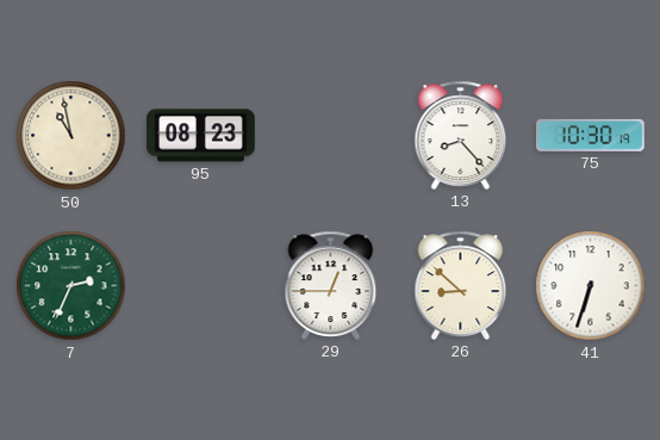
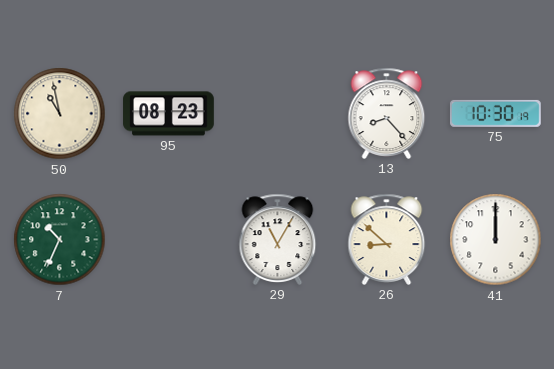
7: 2:34 -> 10:34 (60, 240)
29: 12:45 -> 11:05 (278, 239)
41: 6:33 -> 12:00 (496, 240)
